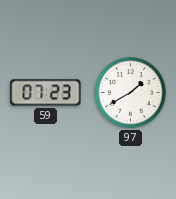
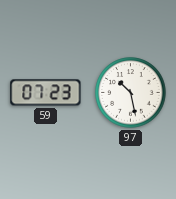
97: 1:40 -> 10:28 (131, 93)
